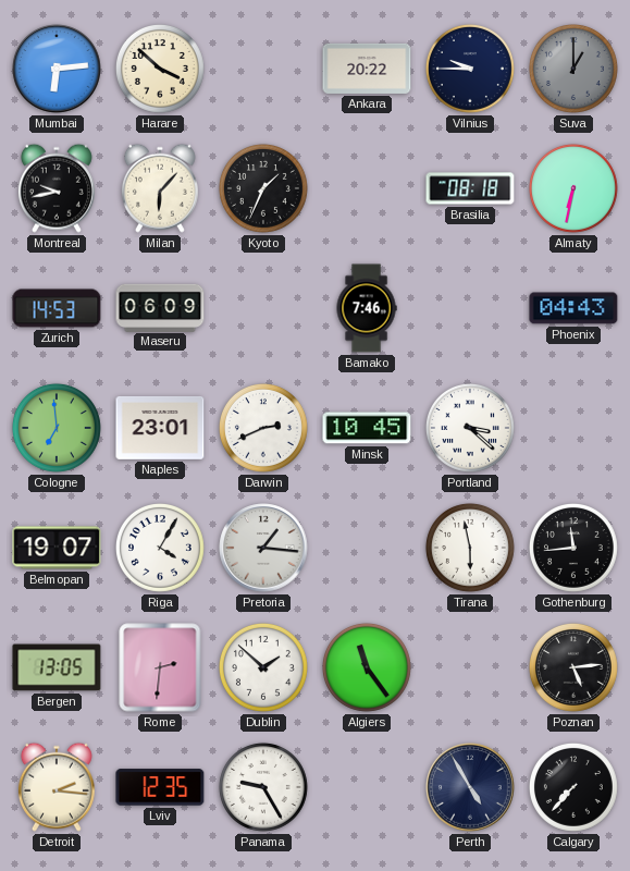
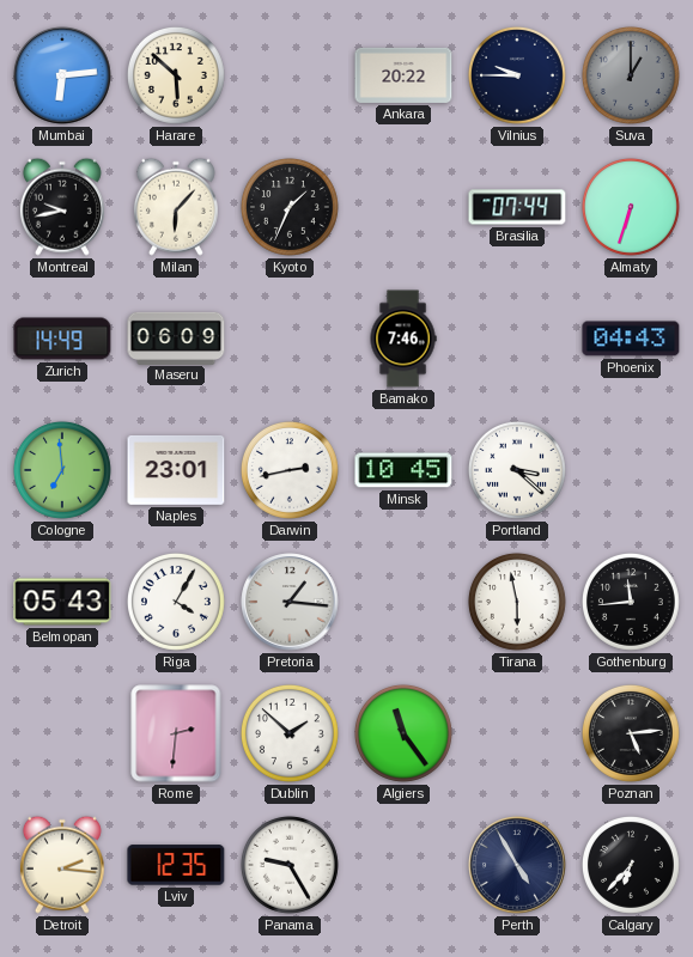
Harare: 3:52 -> 5:52 (176, 75)
Brasilia: 08:18 -> 07:44 (517, 207)
Almaty: 6:32 -> 6:33 (631, 207)
Zurich: 14:53 -> 14:49 (62, 339)
Darwin: 2:41 -> 2:43 (290, 470)
Belmopan: 19:07 -> 05:43 (62, 602)
Bergen: 13:05 -> none (57, 667)
Calgary: 7:37 -> 6:37 (631, 865)
